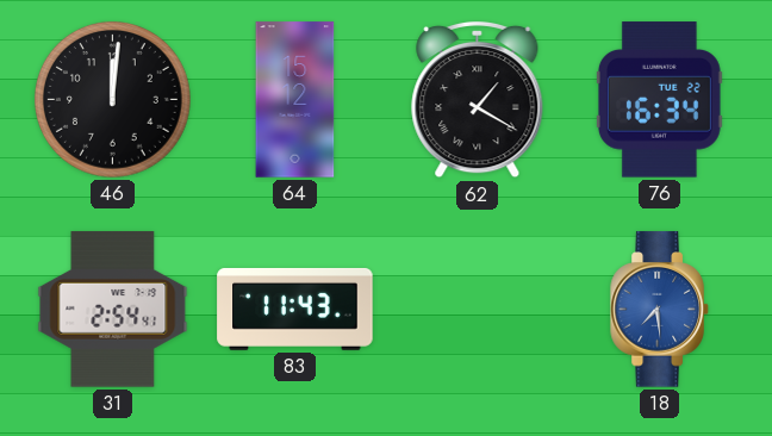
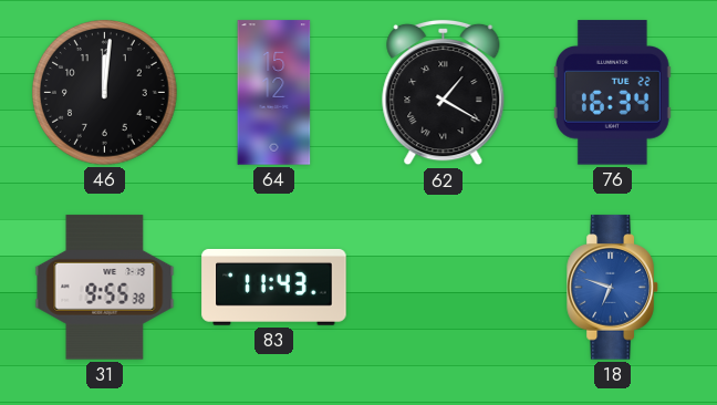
31: 2:54 -> 9:55 (105, 288)
18: 7:29 -> 6:48 (613, 288)
